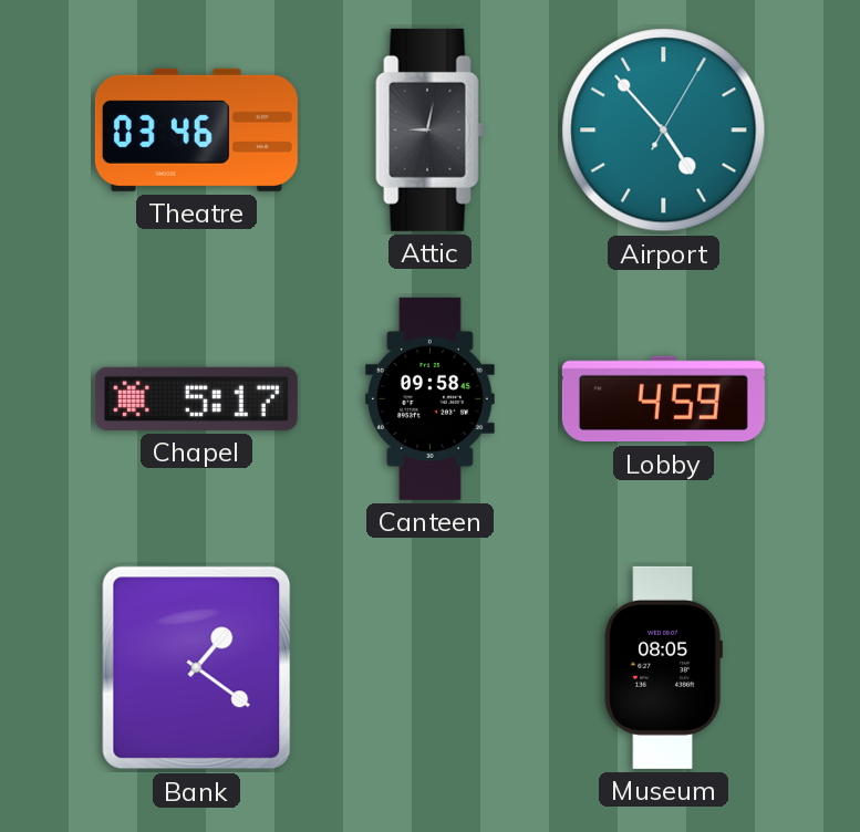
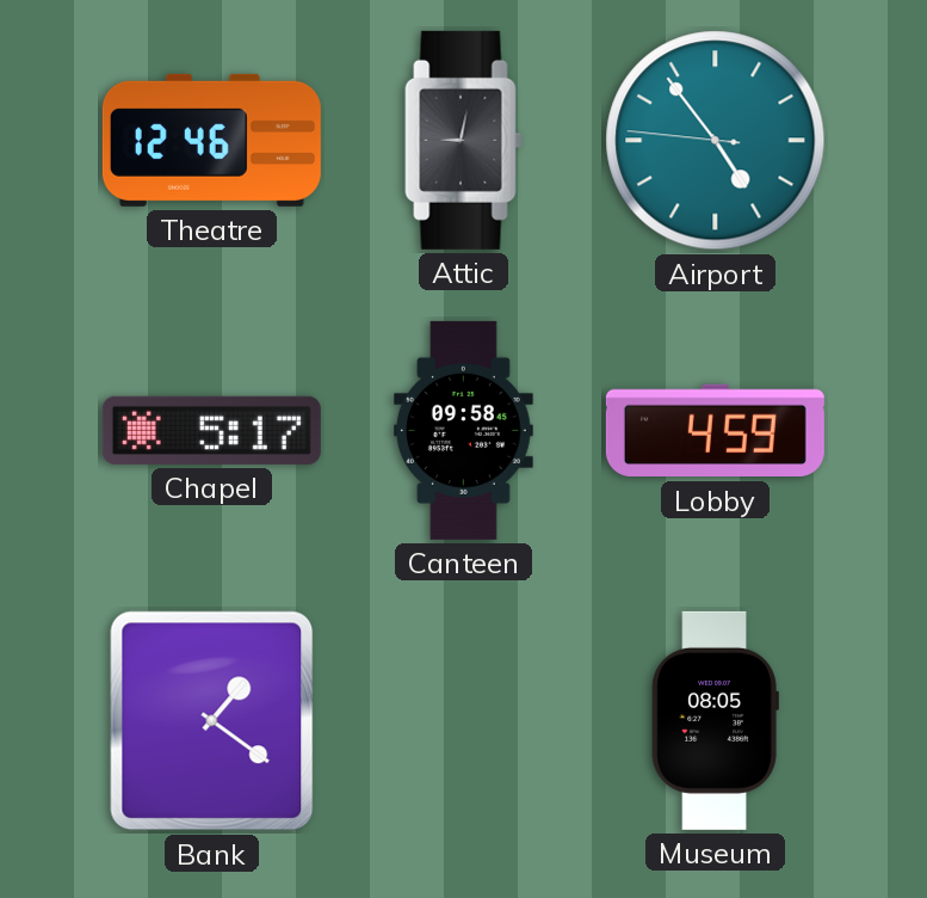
Theatre: 03:46 -> 12:46 (211, 140)
Airport: 4:53:05 -> 4:53:46 (716, 141)
